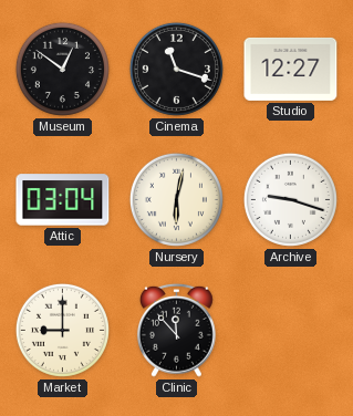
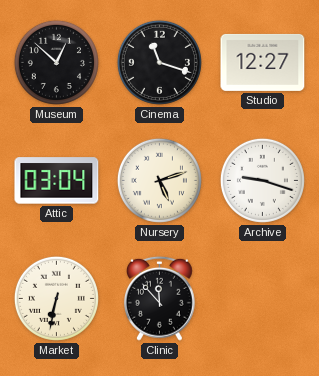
Museum: 12:51 -> 12:52 (56, 62)
Nursery: 6:02 -> 5:12 (159, 180)
Market: 9:00 -> 6:32 (56, 298)
